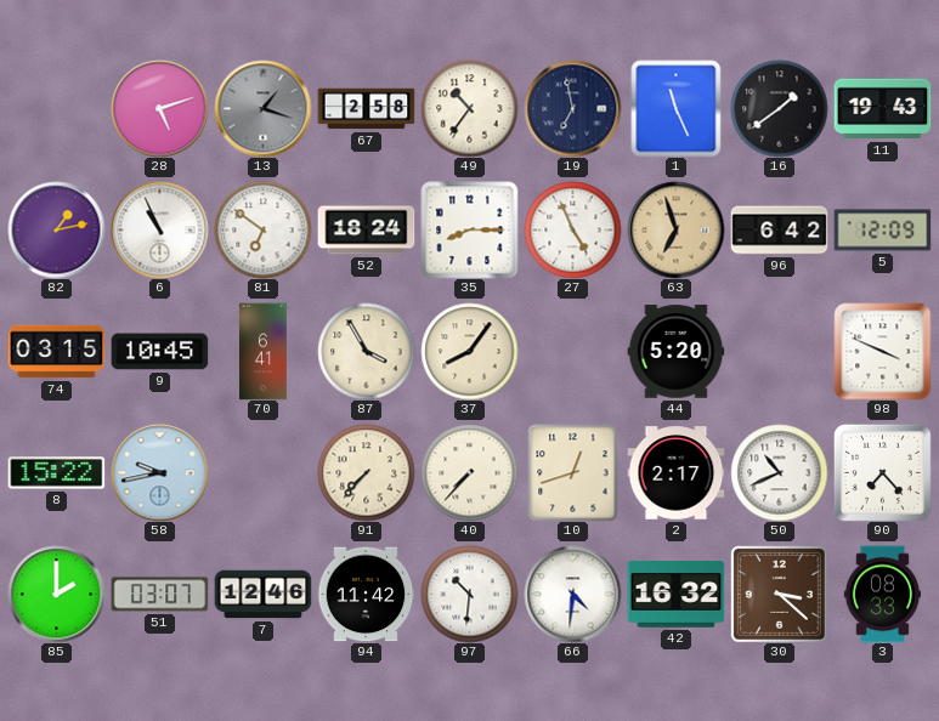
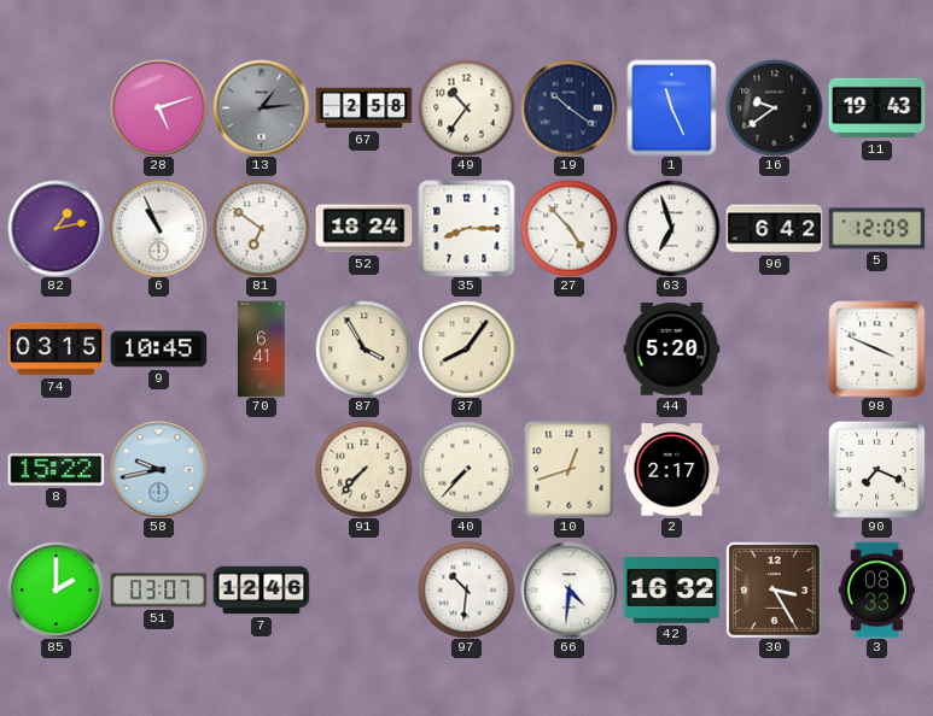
13: 1:18 -> 1:14 (261, 107)
19: 6:58 -> 10:21 (568, 107)
16: 1:39 -> 9:39 (774, 107)
27: 4:56 -> 4:53 (568, 228)
63 dial: champagne -> white (671, 228)
50: 10:41 -> none (779, 472)
90: 7:23 -> 7:19 (876, 469)
94: 11:42 -> none (366, 595)
30: 3:22 -> 3:25 (774, 589)
